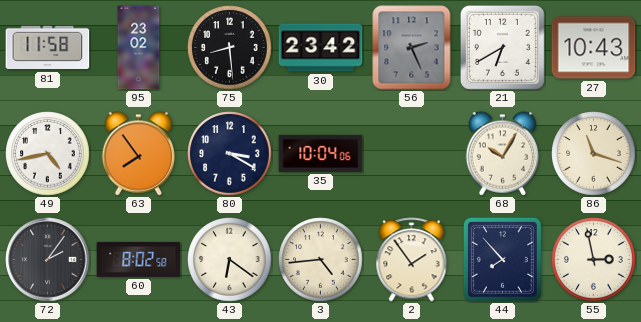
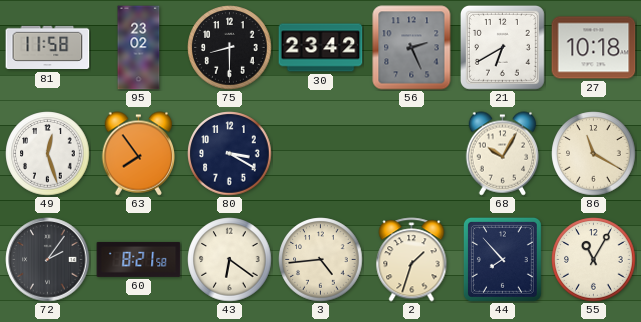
75: 8:29 -> 8:30 (230, 48)
27: 10:43 -> 10:18 (594, 48)
49: 4:43 -> 12:27 (48, 154)
35: 10:04 -> none (321, 153)
86: 11:18 -> 11:20 (594, 154)
60: 8:02 -> 8:21 (139, 259)
2: 1:54 -> 1:33 (412, 260)
55: 2:58 -> 11:05 (594, 260)
